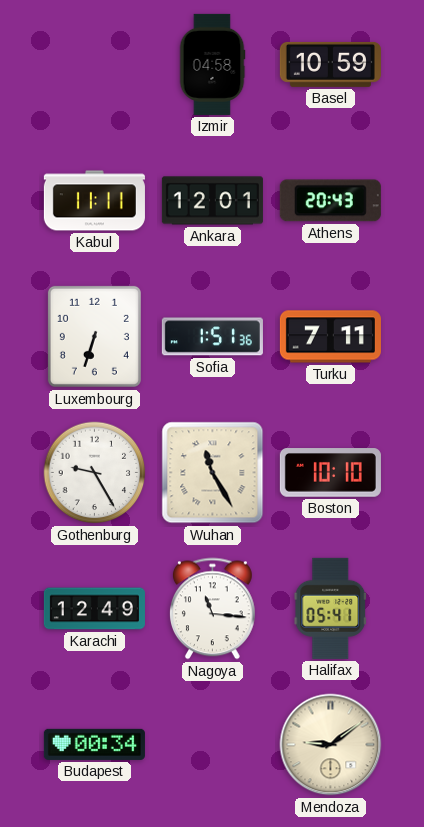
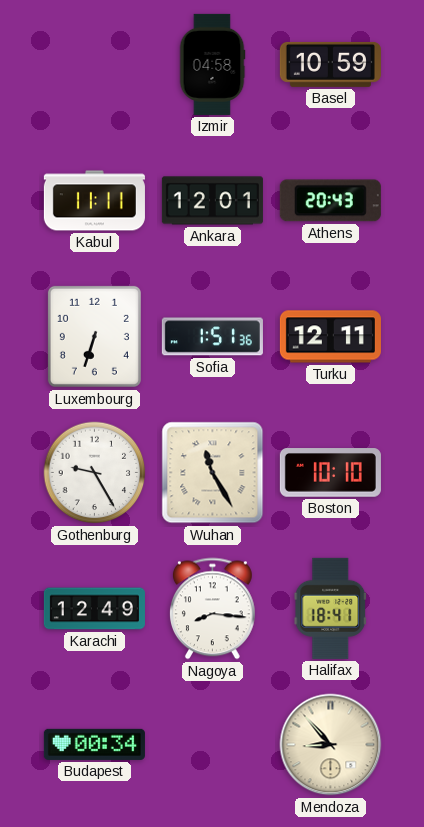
Turku: 7:11 -> 12:11 (330, 337)
Nagoya: 11:16 -> 8:16 (212, 609)
Halifax: 05:41 -> 18:41 (331, 608)
Mendoza: 9:09 -> 8:53 (331, 745)
